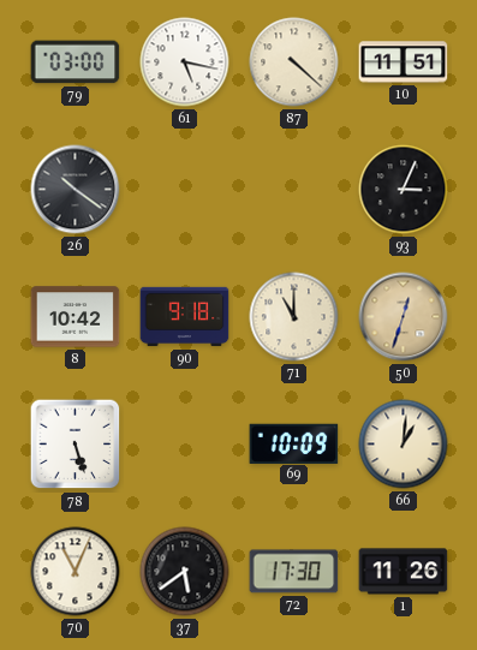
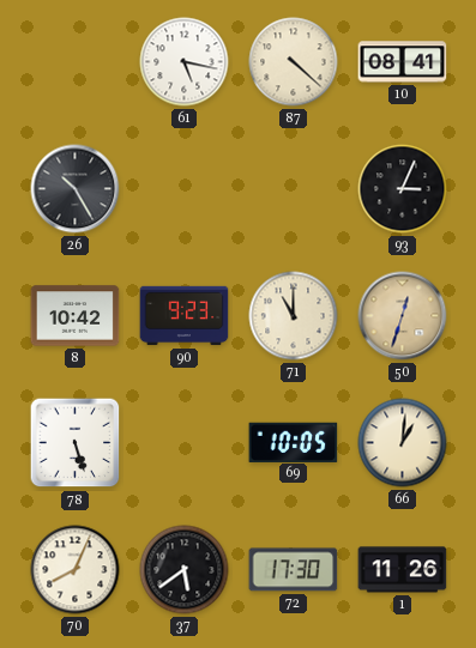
79: 03:00 -> none (76, 62)
10: 11:51 -> 08:41 (403, 62)
26: 10:21 -> 10:25 (76, 189)
90: 9:18 -> 9:23 (185, 316)
69: 10:09 -> 10:05 (294, 442)
70: 11:04 -> 8:04 (76, 570)
